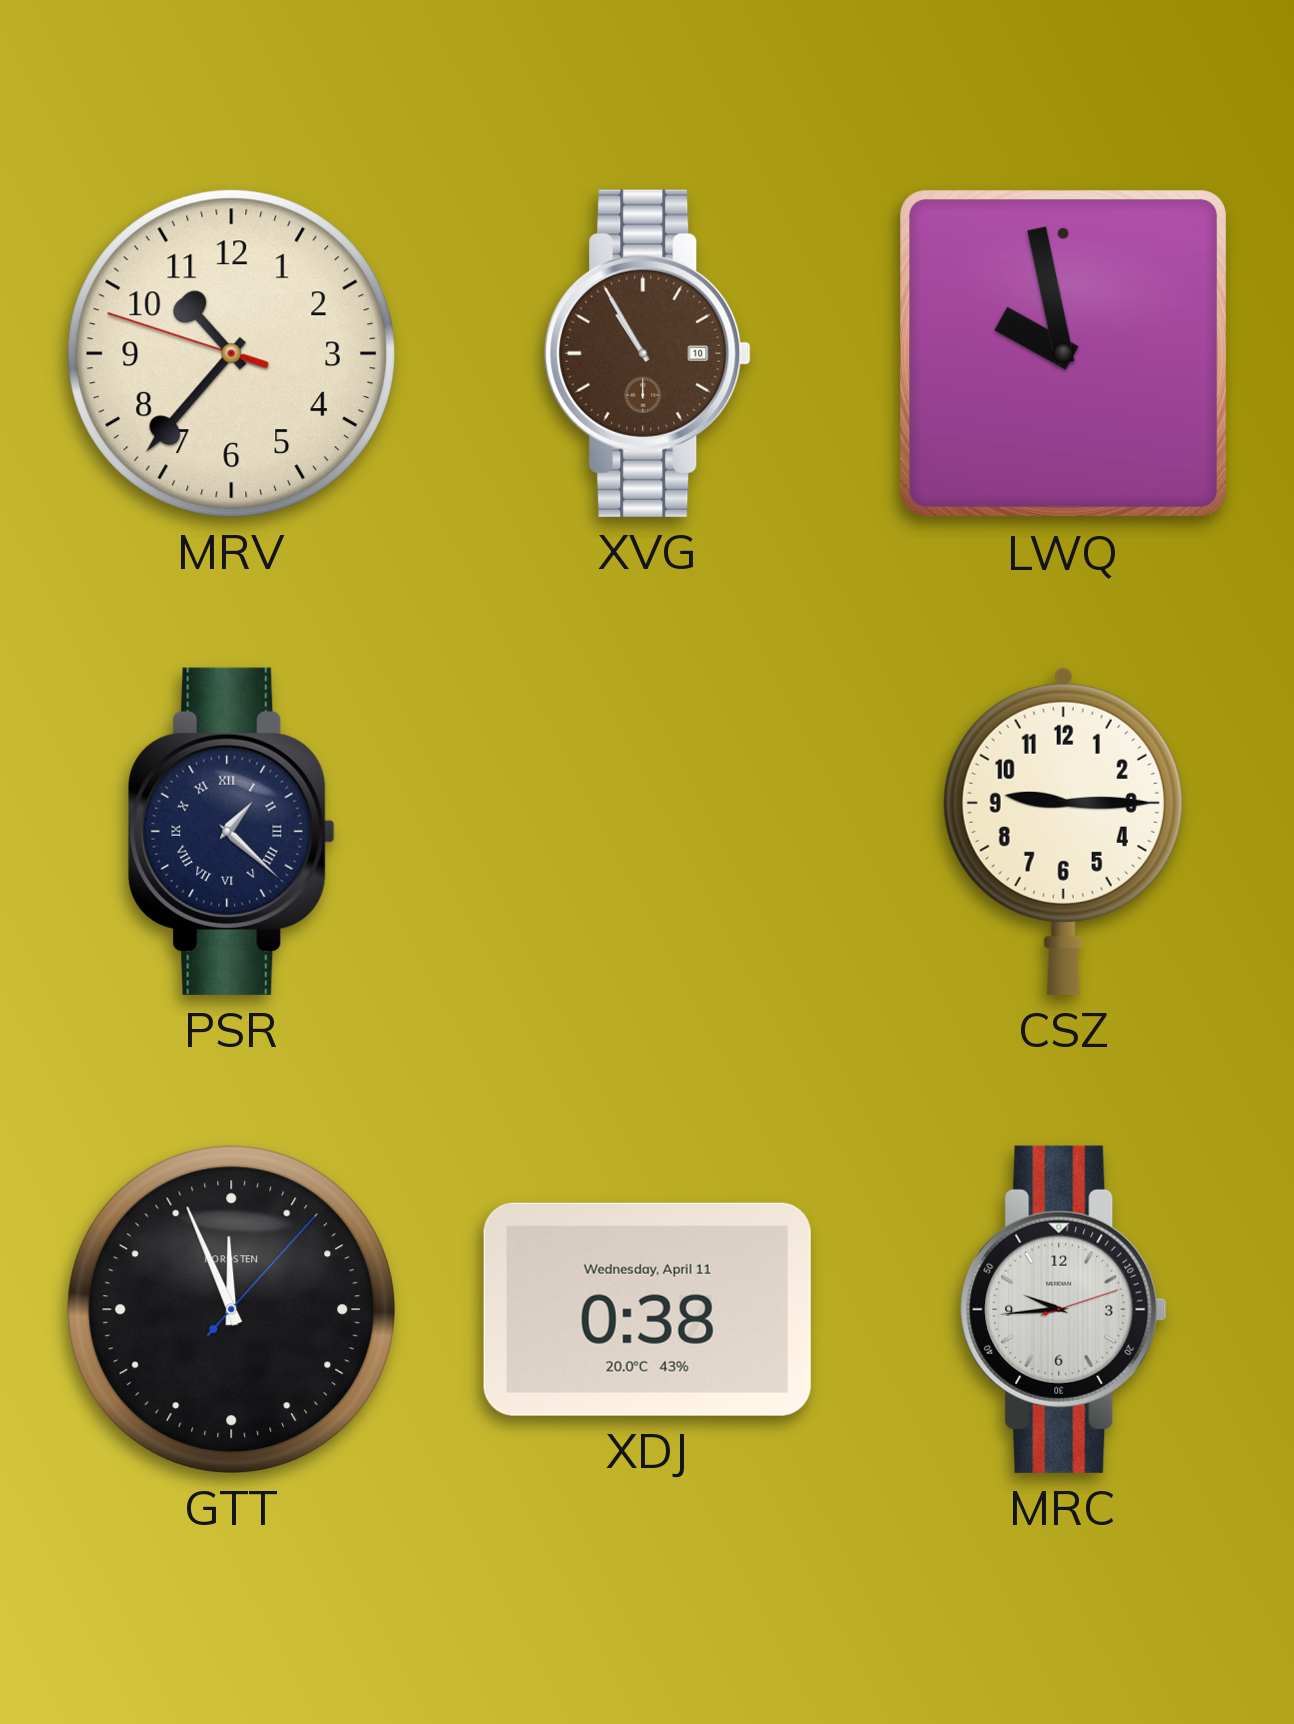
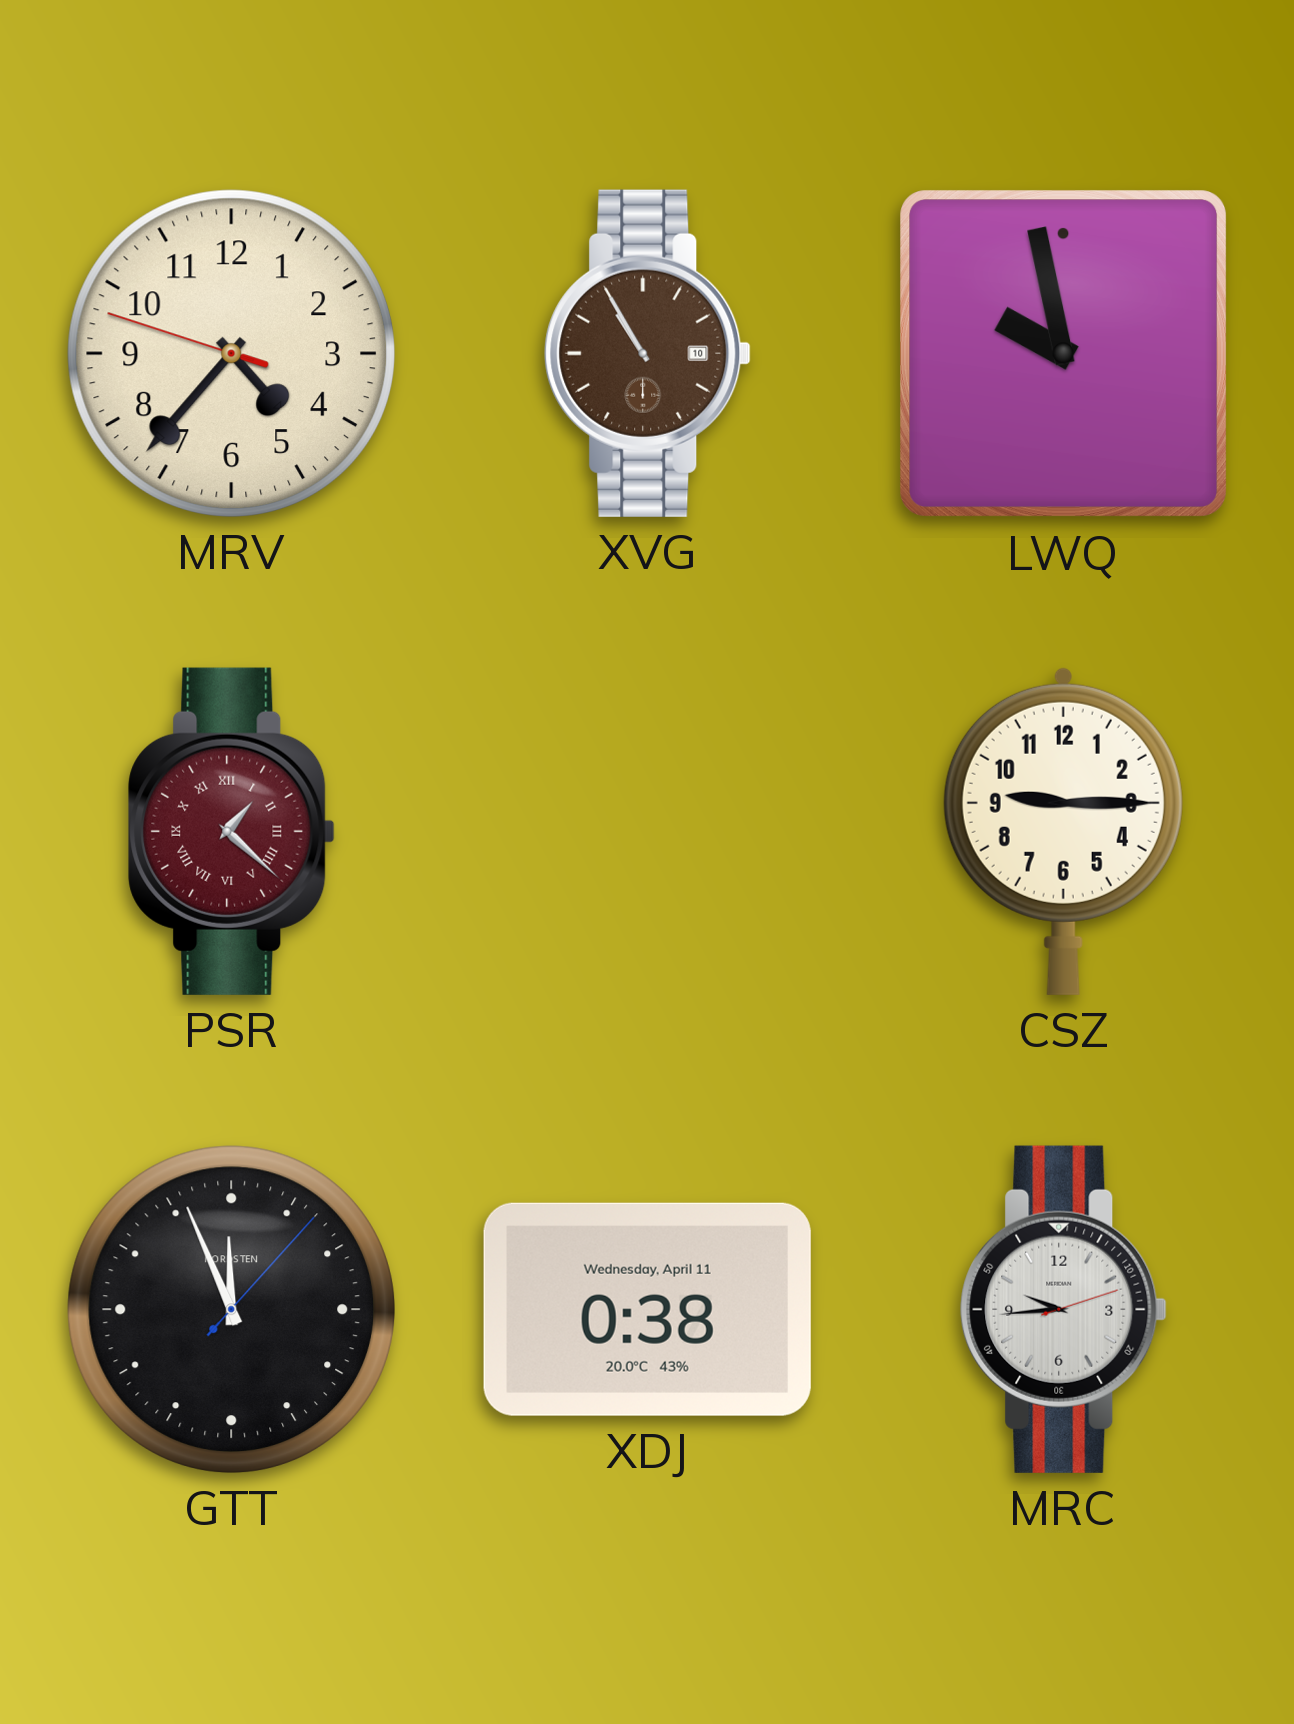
MRV: 10:36 -> 4:36 (231, 353)
PSR dial: navy -> burgundy (232, 831)
